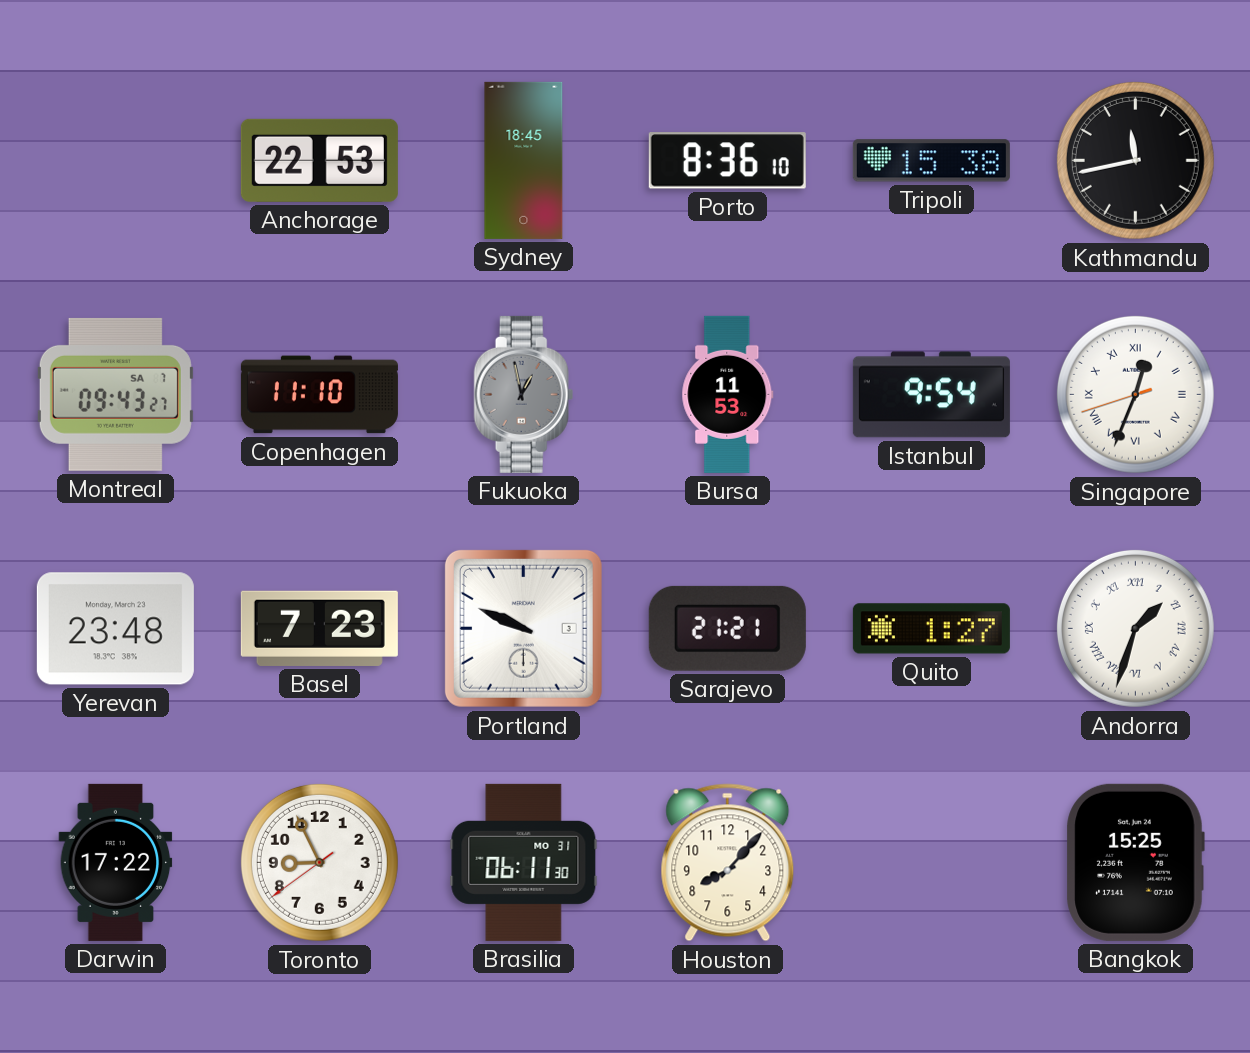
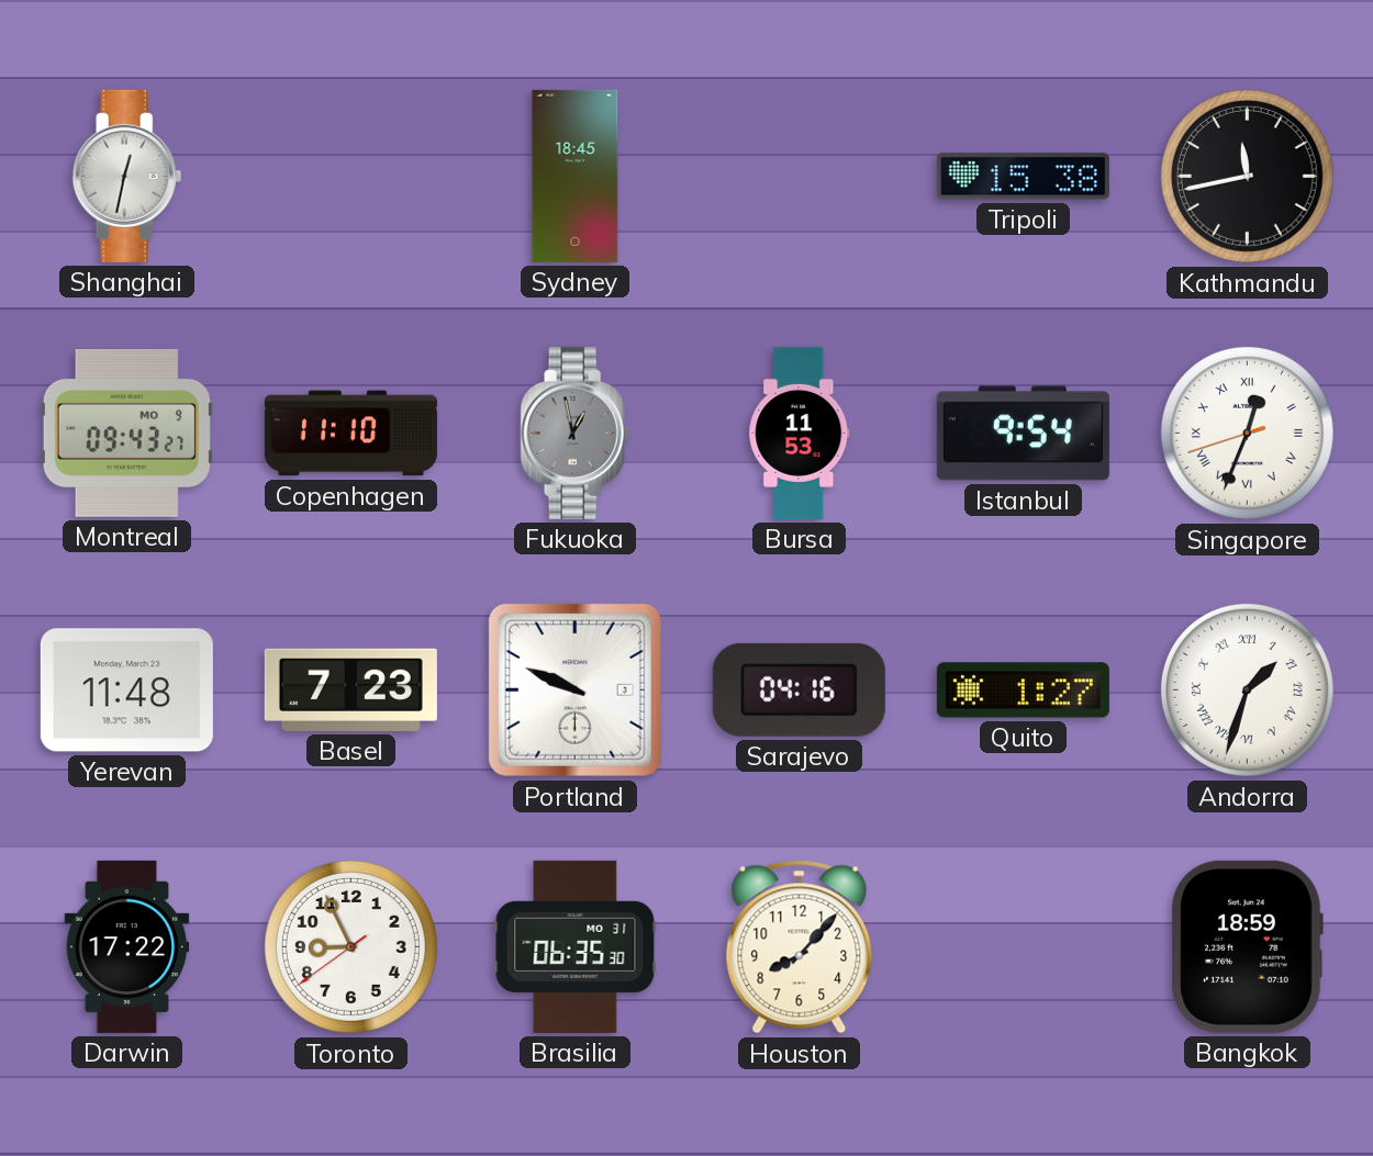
Shanghai: none -> 12:32 (127, 176)
Anchorage: 22:53 -> none (319, 160)
Porto: 8:36 -> none (727, 161)
Montreal date: SA 7 -> MO 9 (126, 433)
Yerevan: 23:48 -> 11:48 (126, 691)
Sarajevo: 21:21 -> 04:16 (799, 689)
Brasilia: 06:11 -> 06:35 (576, 946)
Bangkok: 15:25 -> 18:59 (1247, 946)
